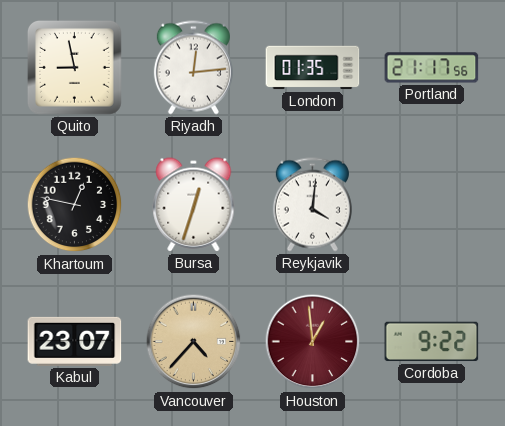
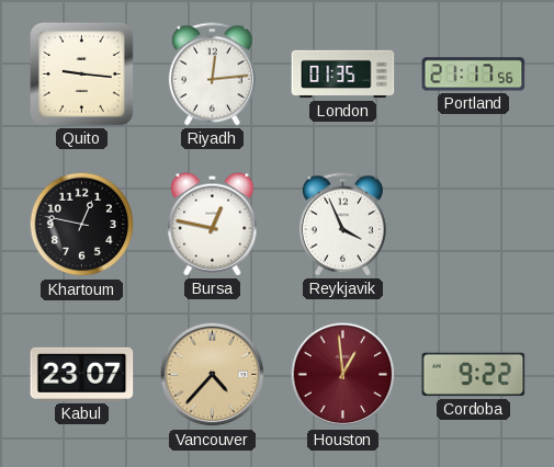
Quito: 8:58 -> 9:16 (81, 73)
Bursa: 12:33 -> 12:47 (213, 225)
Reykjavik: 4:01 -> 3:56 (342, 225)
